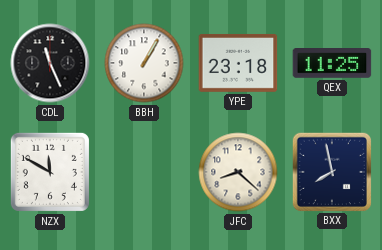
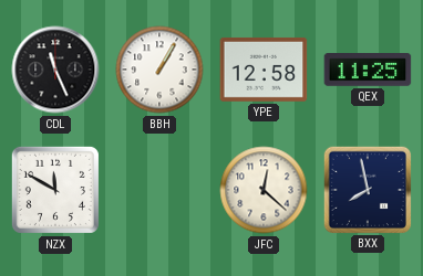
YPE: 23:18 -> 12:58 (264, 70)
JFC: 8:22 -> 12:22 (264, 190)
